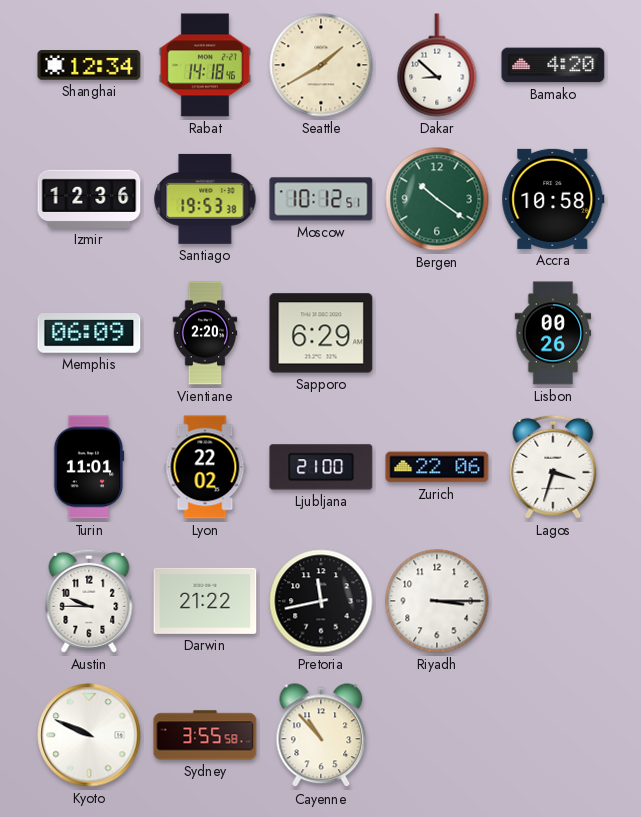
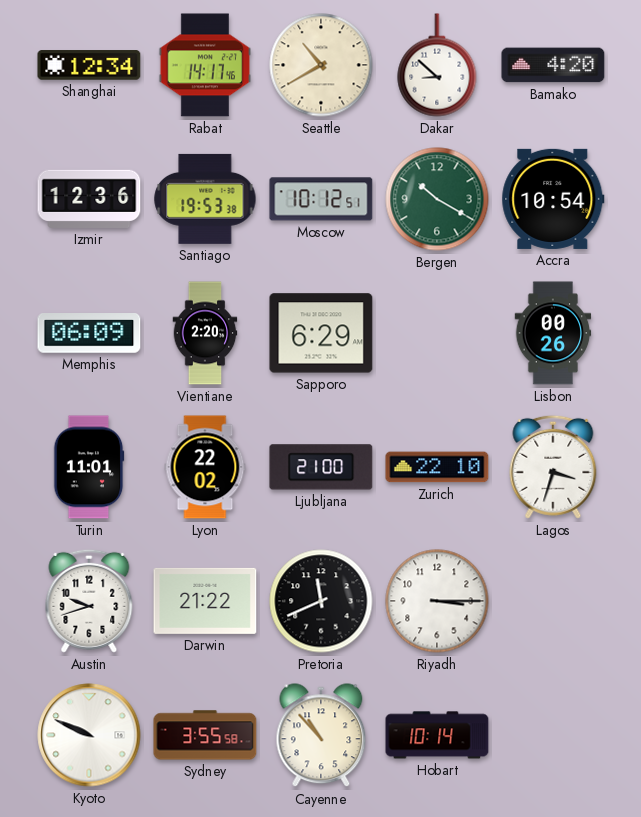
Rabat: 14:18 -> 14:17 (205, 65)
Seattle: 1:40 -> 10:40 (321, 65)
Bergen: 10:21 -> 10:20 (437, 199)
Accra: 10:58 -> 10:54 (553, 199)
Zurich: 22:06 -> 22:10 (437, 467)
Austin: 9:45 -> 9:42 (89, 601)
Pretoria: 11:43 -> 11:41 (321, 601)
Hobart: none -> 10:14 (437, 735)
